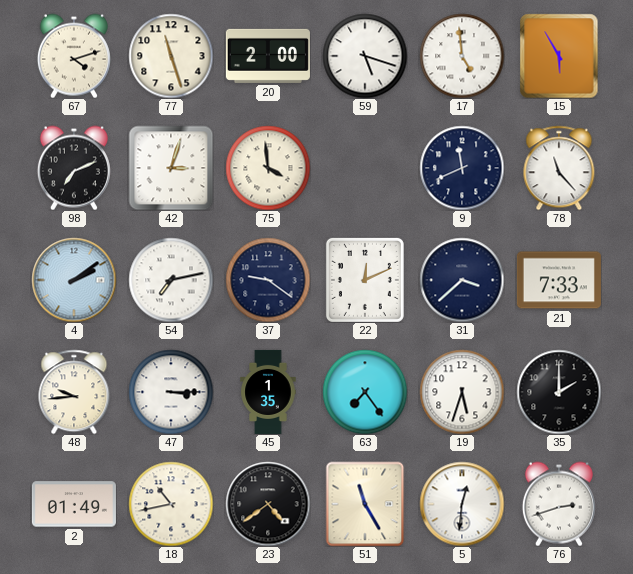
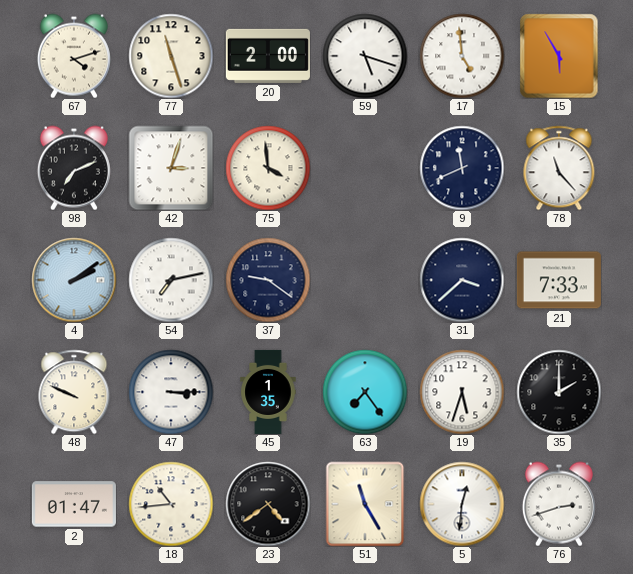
22: 12:11 -> none (365, 280)
48: 9:44 -> 9:49 (74, 392)
2: 01:49 -> 01:47 (74, 504)
18: 10:43 -> 10:44 (171, 504)
